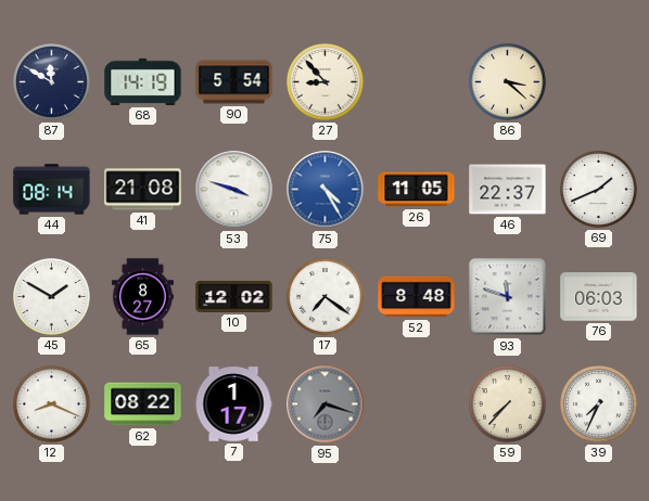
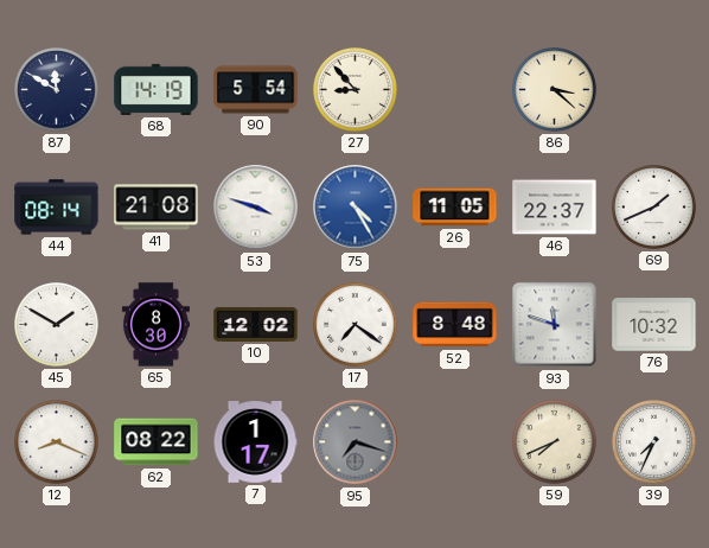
65: 8:27 -> 8:30 (155, 325)
76: 06:03 -> 10:32 (654, 325)
59: 7:37 -> 7:41 (555, 442)
